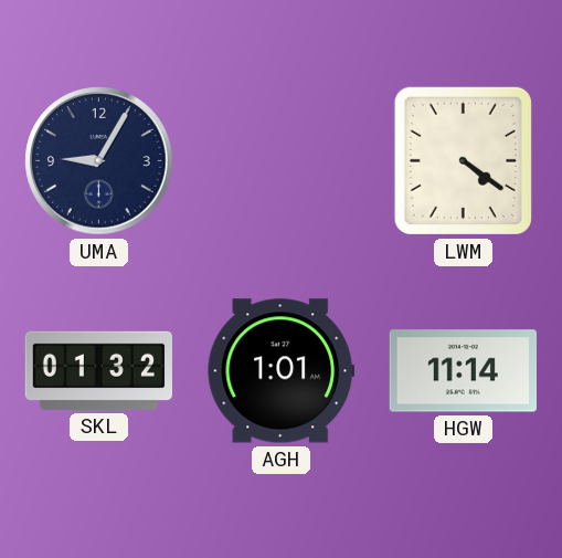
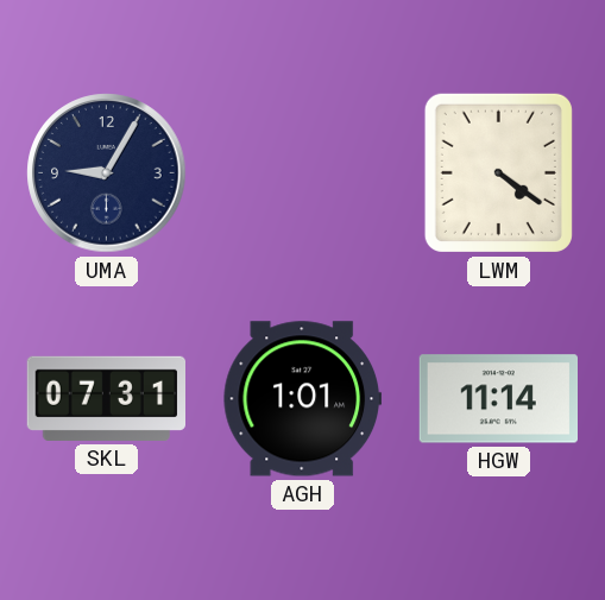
SKL: 01:32 -> 07:31 (106, 398)
